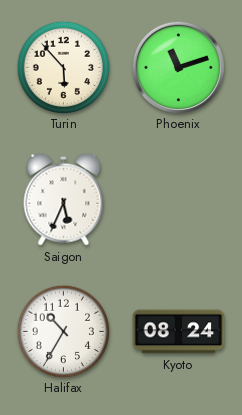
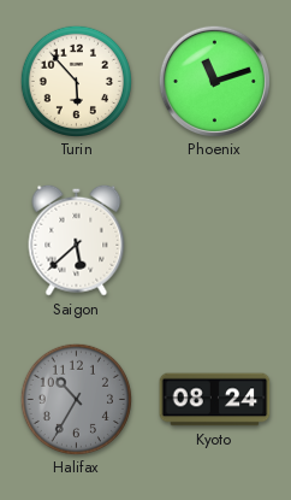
Saigon: 5:34 -> 5:38 (77, 240)
Halifax dial: white -> grey (76, 399)
